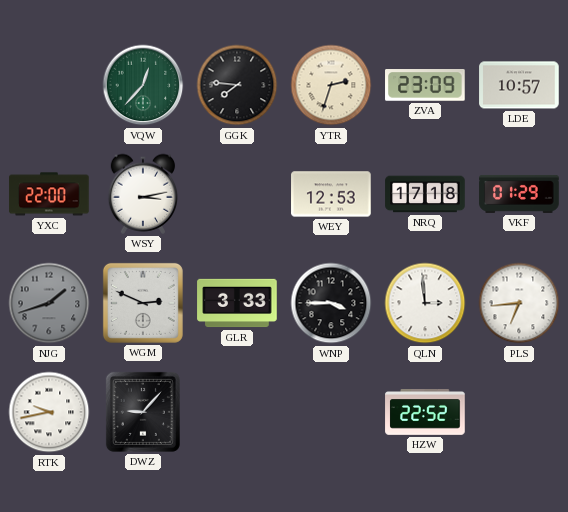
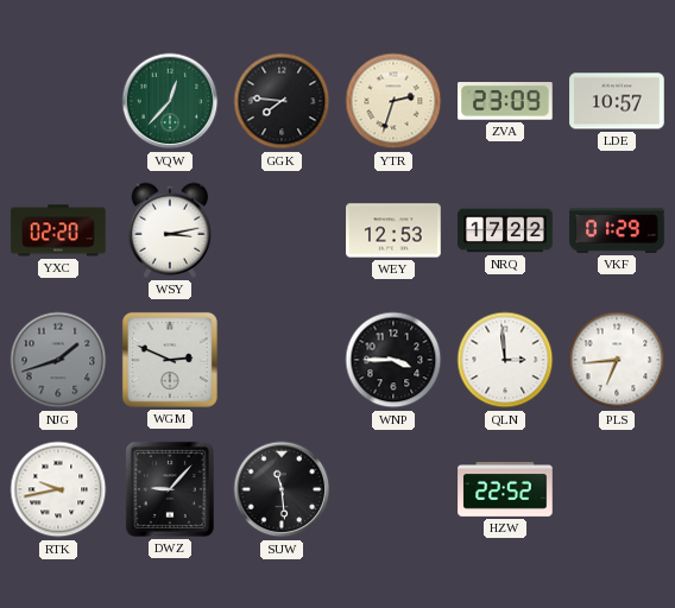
YXC: 22:00 -> 02:20 (58, 230)
NRQ: 17:18 -> 17:22 (505, 230)
GLR: 3:33 -> none (237, 303)
SUW: none -> 11:29 (282, 489)
